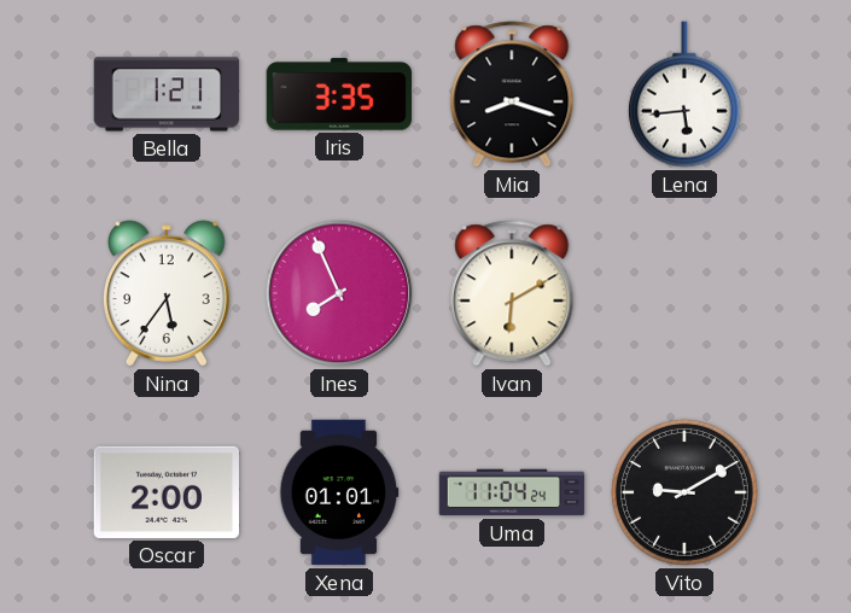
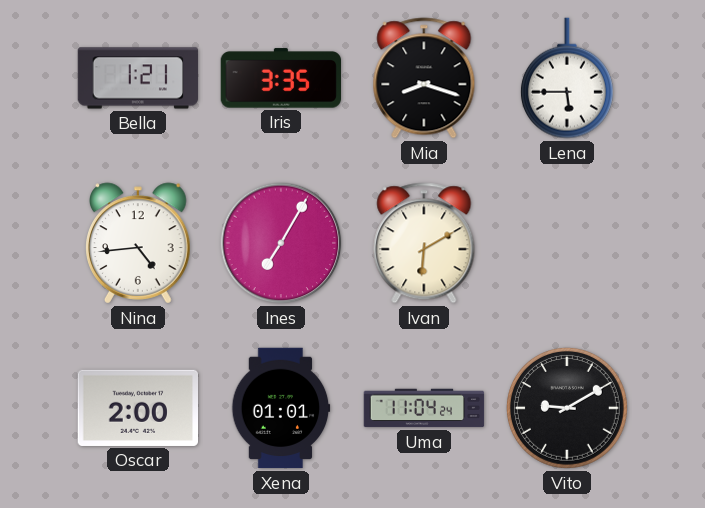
Lena: 5:44 -> 5:45 (567, 78)
Nina: 5:36 -> 4:44 (139, 243)
Ines: 7:56 -> 7:05 (281, 243)
